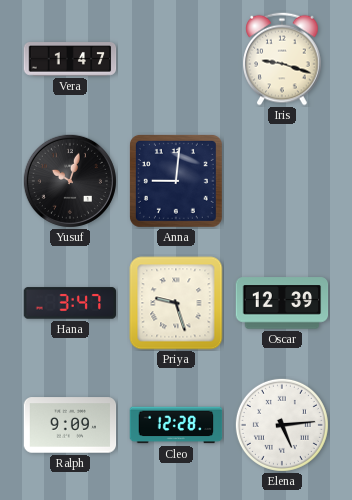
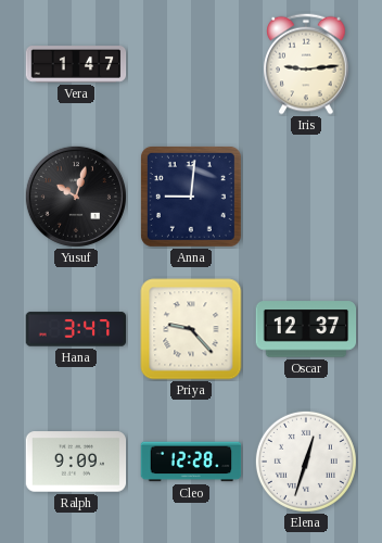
Iris: 9:18 -> 9:14 (306, 64)
Priya: 9:27 -> 9:23 (191, 329)
Oscar: 12:39 -> 12:37 (306, 329)
Elena: 5:14 -> 12:33 (306, 462)
